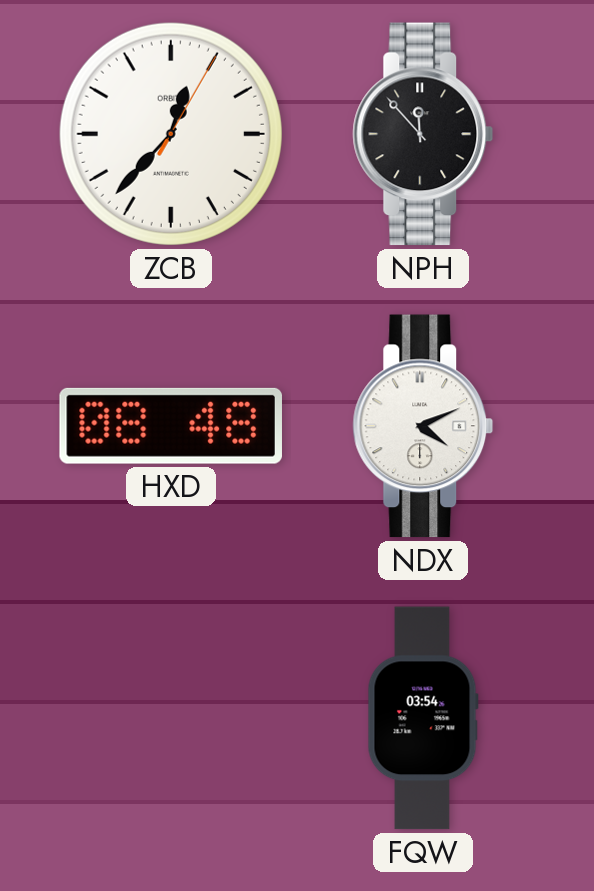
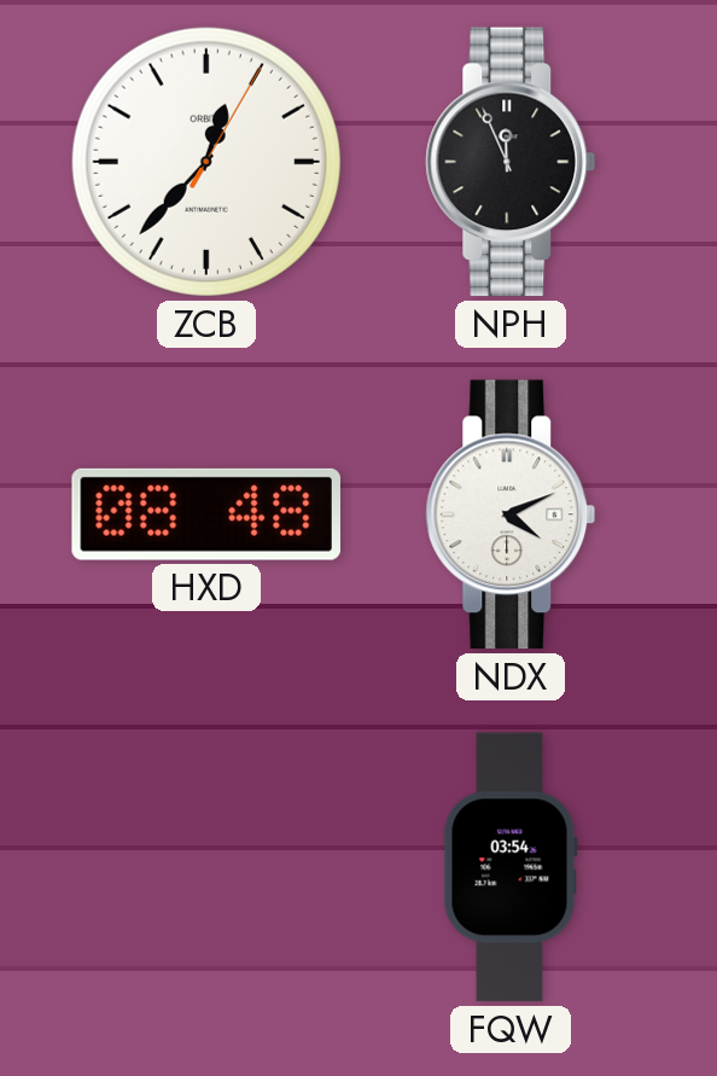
NPH: 11:53 -> 11:56 (511, 162)
